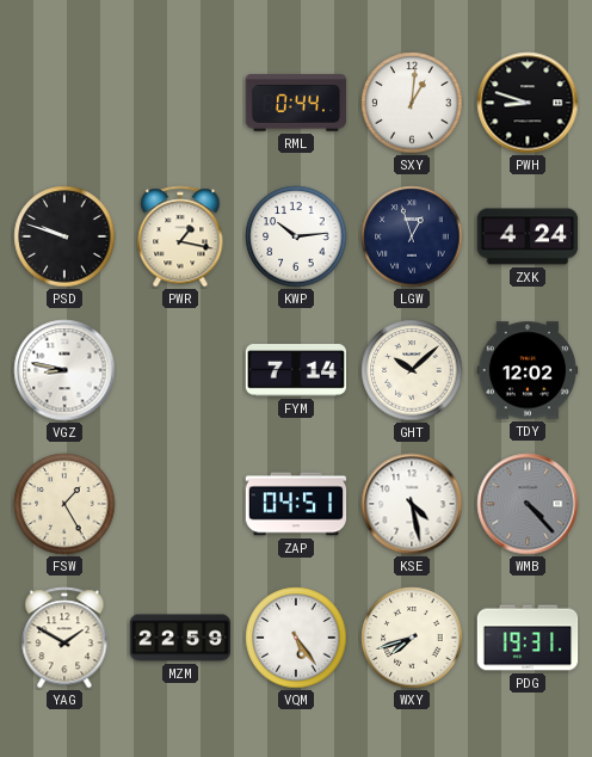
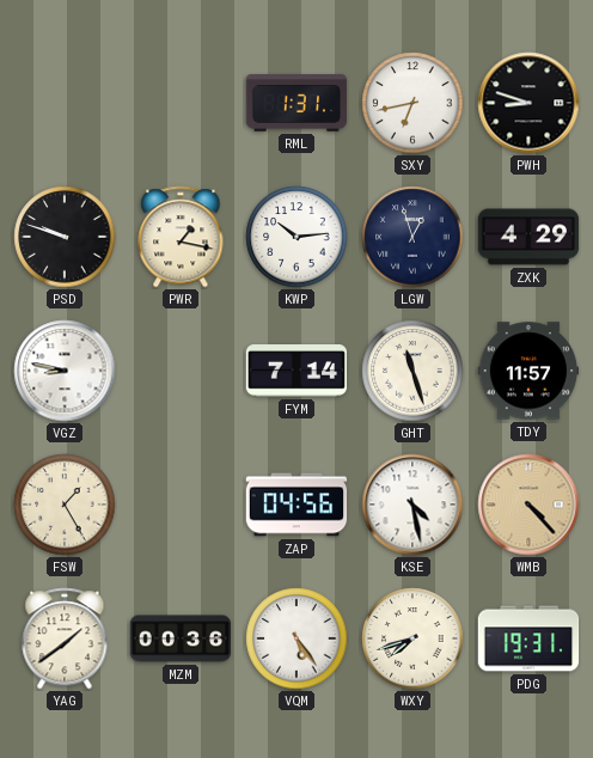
RML: 0:44 -> 1:31 (296, 103)
SXY: 1:01 -> 6:43 (412, 103)
ZXK: 4:24 -> 4:29 (528, 237)
GHT: 10:08 -> 11:27 (412, 371)
TDY: 12:02 -> 11:57 (528, 371)
ZAP: 04:51 -> 04:56 (296, 505)
WMB dial: grey -> champagne (528, 505)
YAG: 1:50 -> 1:39 (65, 638)
MZM: 22:59 -> 00:36 (181, 638)
